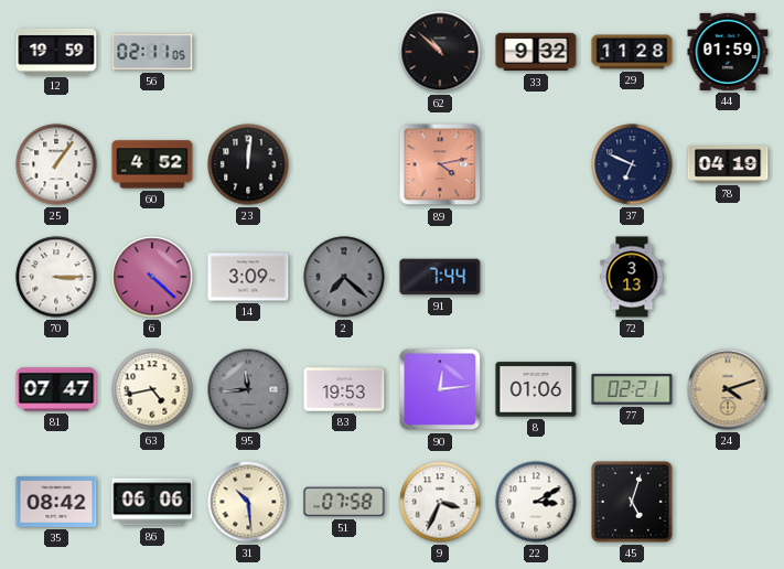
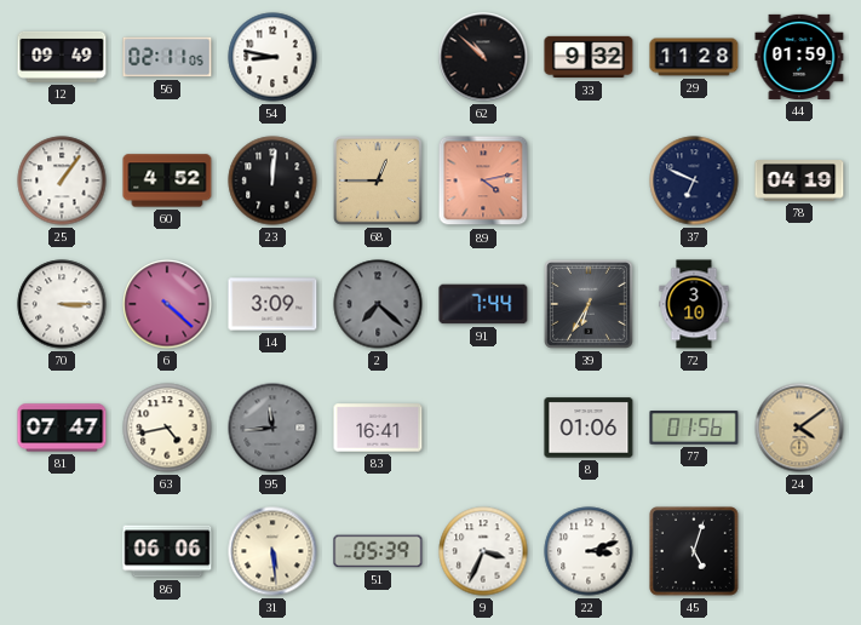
12: 19:59 -> 09:49 (62, 57)
54: none -> 8:47 (272, 57)
68: none -> 12:45 (378, 180)
39: none -> 6:35 (589, 304)
72: 3:13 -> 3:10 (694, 304)
83: 19:53 -> 16:41 (378, 428)
90: 12:14 -> none (440, 389)
77: 02:21 -> 01:56 (694, 429)
24: 4:12 -> 4:09 (799, 428)
35: 08:42 -> none (56, 502)
31: 10:29 -> 5:29 (272, 551)
51: 07:58 -> 05:39 (378, 551)
22: 3:10 -> 3:12 (589, 551)
